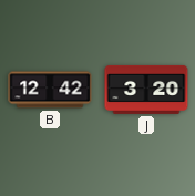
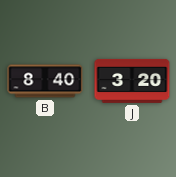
B: 12:42 -> 8:40 (45, 81)
